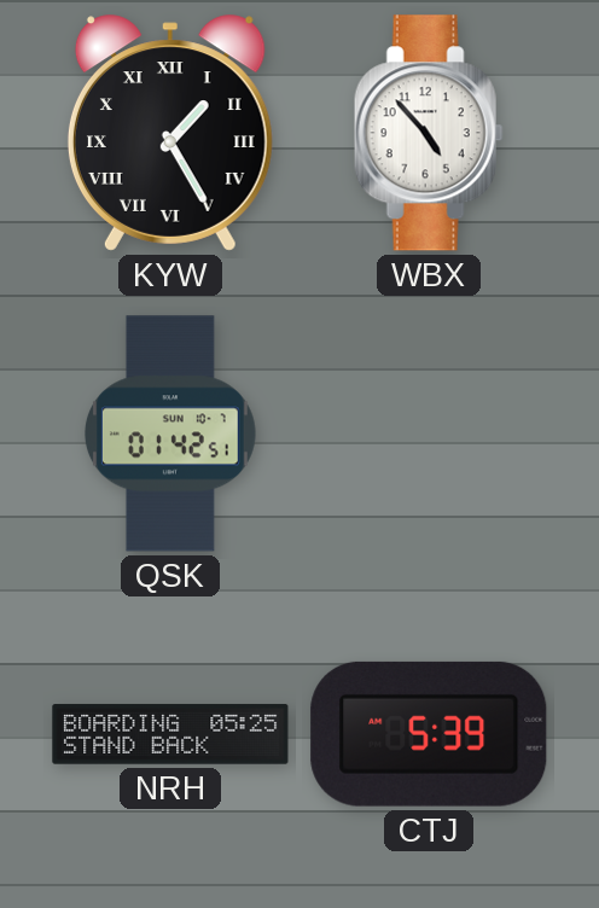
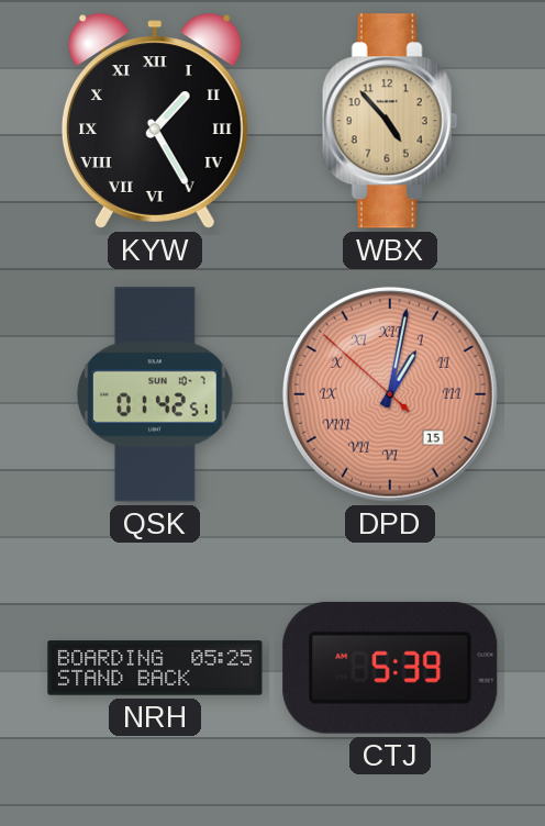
WBX dial: white -> champagne (390, 121)
DPD: none -> 1:01 (390, 394)
